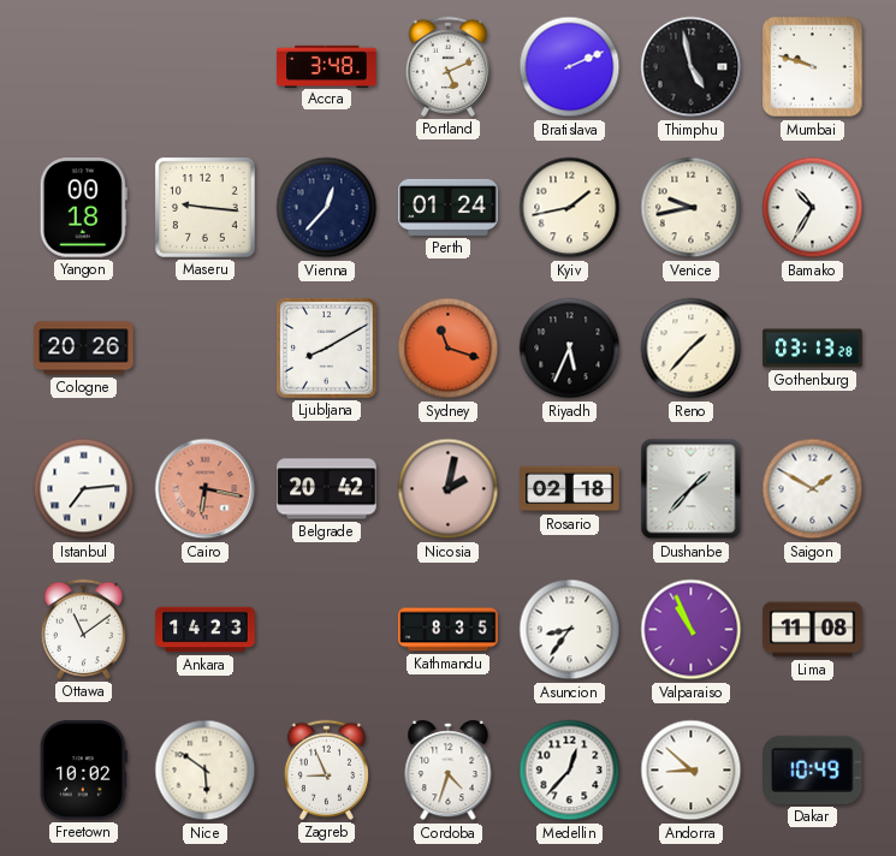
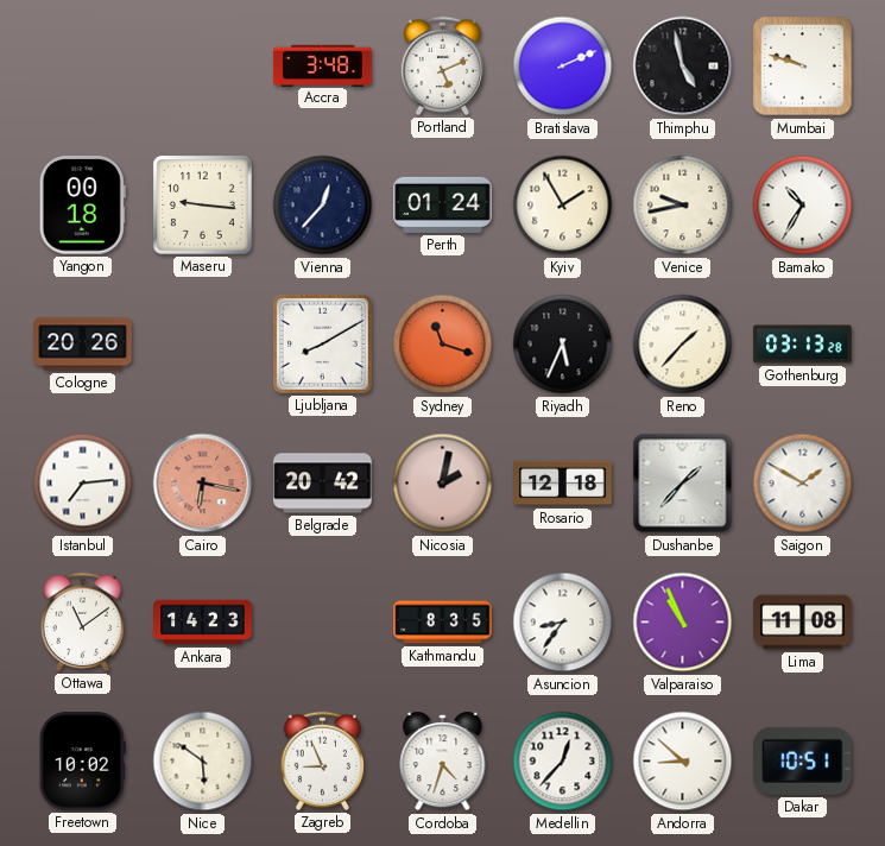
Kyiv: 1:43 -> 1:55 (563, 206)
Rosario: 02:18 -> 12:18 (563, 484)
Dakar: 10:49 -> 10:51 (803, 760)
